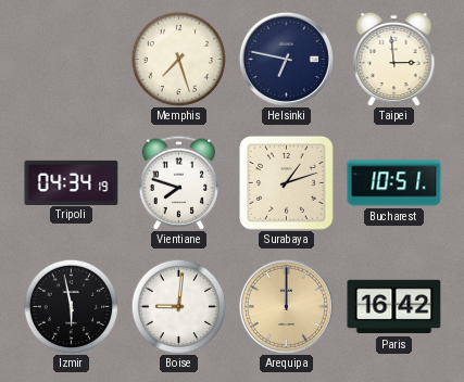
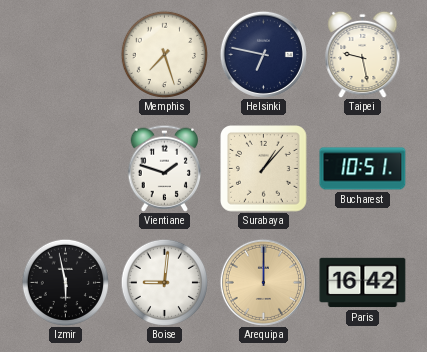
Taipei: 2:59 -> 9:28 (363, 54)
Tripoli: 04:34 -> none (72, 182)
Vientiane: 7:48 -> 1:48 (164, 168)
Surabaya: 1:12 -> 1:07 (264, 169)
